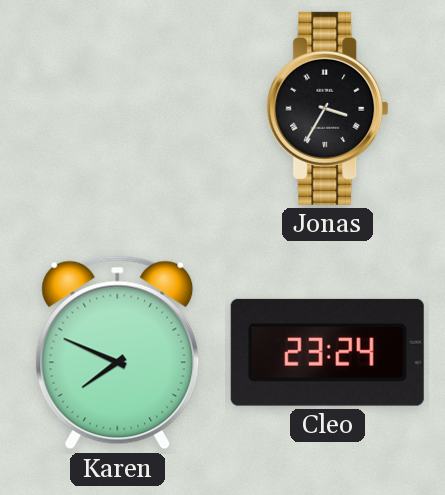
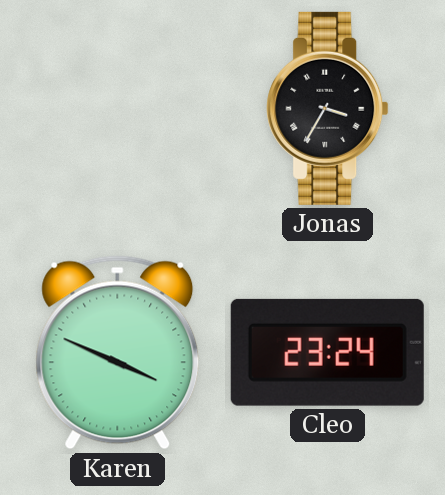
Karen: 7:49 -> 3:49 (118, 353)
